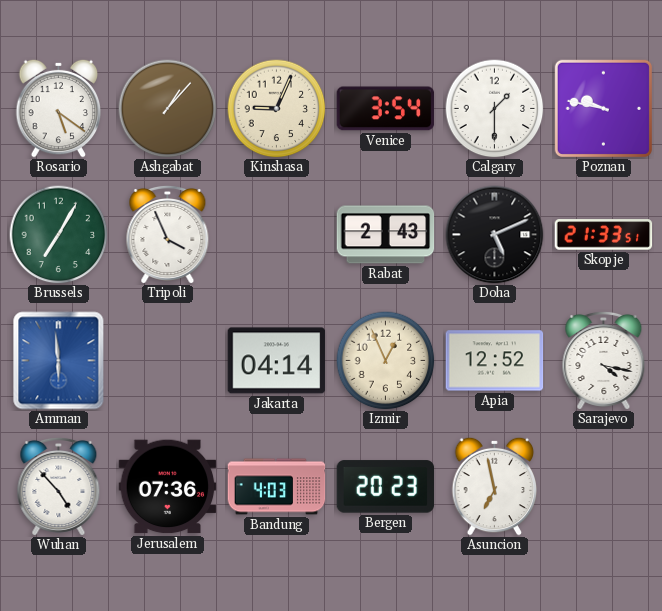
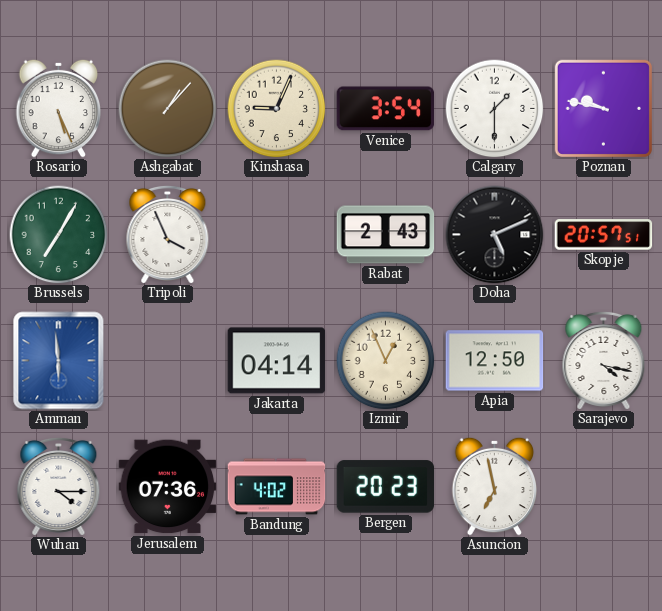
Rosario: 5:21 -> 5:26 (59, 108)
Skopje: 21:33 -> 20:57 (604, 235)
Apia: 12:52 -> 12:50 (495, 361)
Wuhan: 4:53 -> 4:15 (59, 486)
Bandung: 4:03 -> 4:02 (277, 487)
